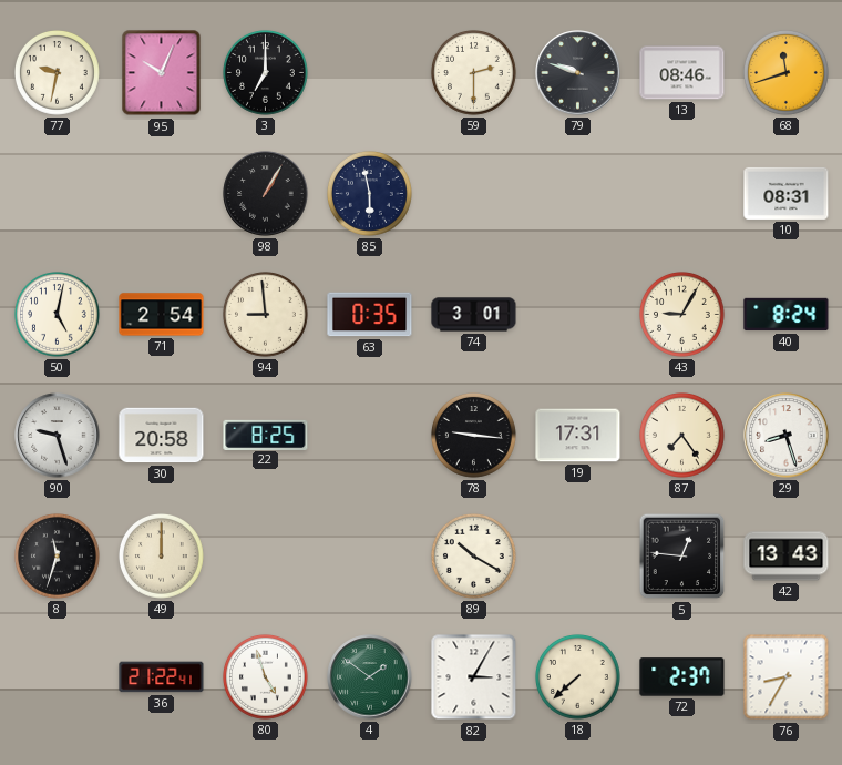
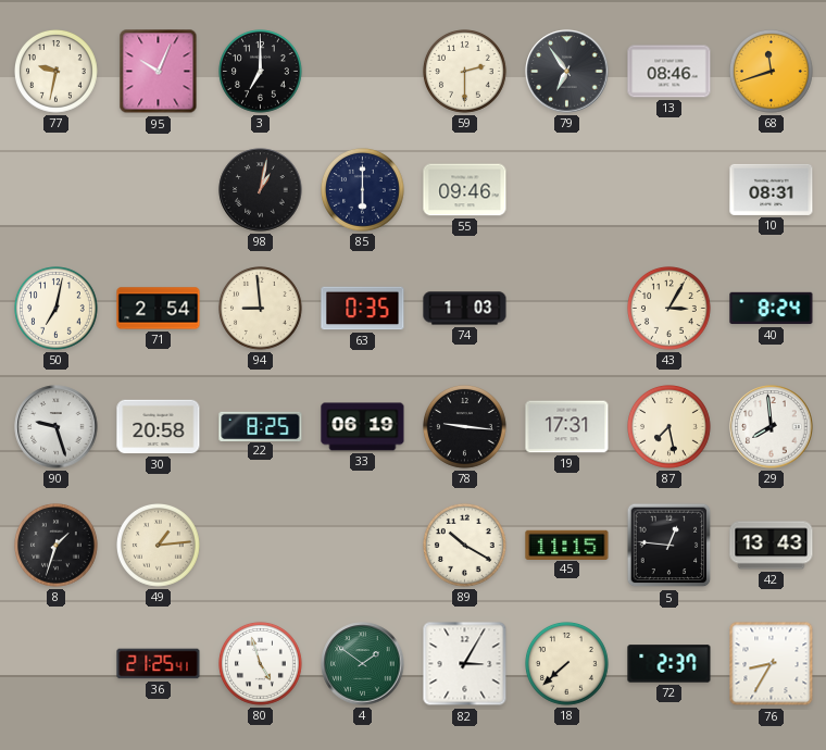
79: 9:48 -> 6:54 (567, 72)
98: 1:05 -> 1:02 (261, 190)
85: 5:58 -> 6:00 (363, 190)
55: none -> 09:46 (465, 190)
50: 5:02 -> 7:02 (57, 309)
74: 3:01 -> 1:03 (465, 309)
43: 9:05 -> 3:05 (669, 309)
33: none -> 06:19 (363, 427)
87: 7:24 -> 7:28 (669, 427)
29: 8:27 -> 7:59 (772, 427)
8: 11:33 -> 1:33 (57, 546)
49: 12:00 -> 1:14 (159, 546)
45: none -> 11:15 (567, 545)
36: 21:22 -> 21:25 (159, 664)
